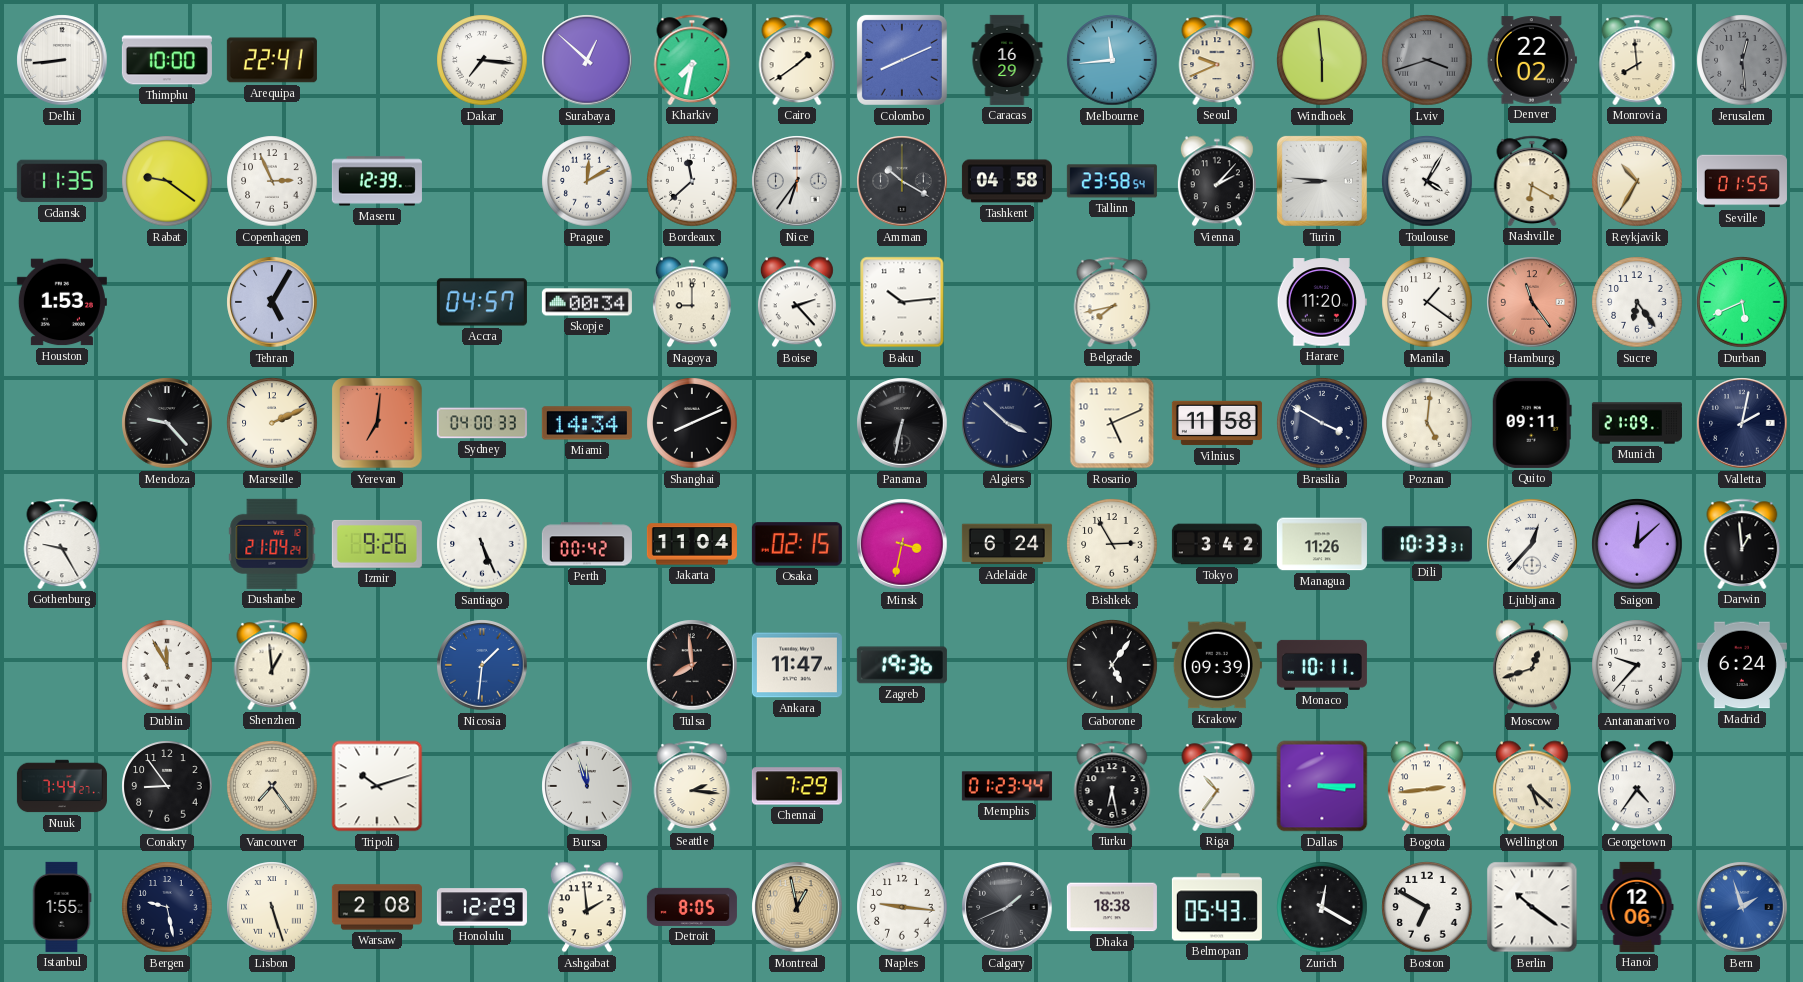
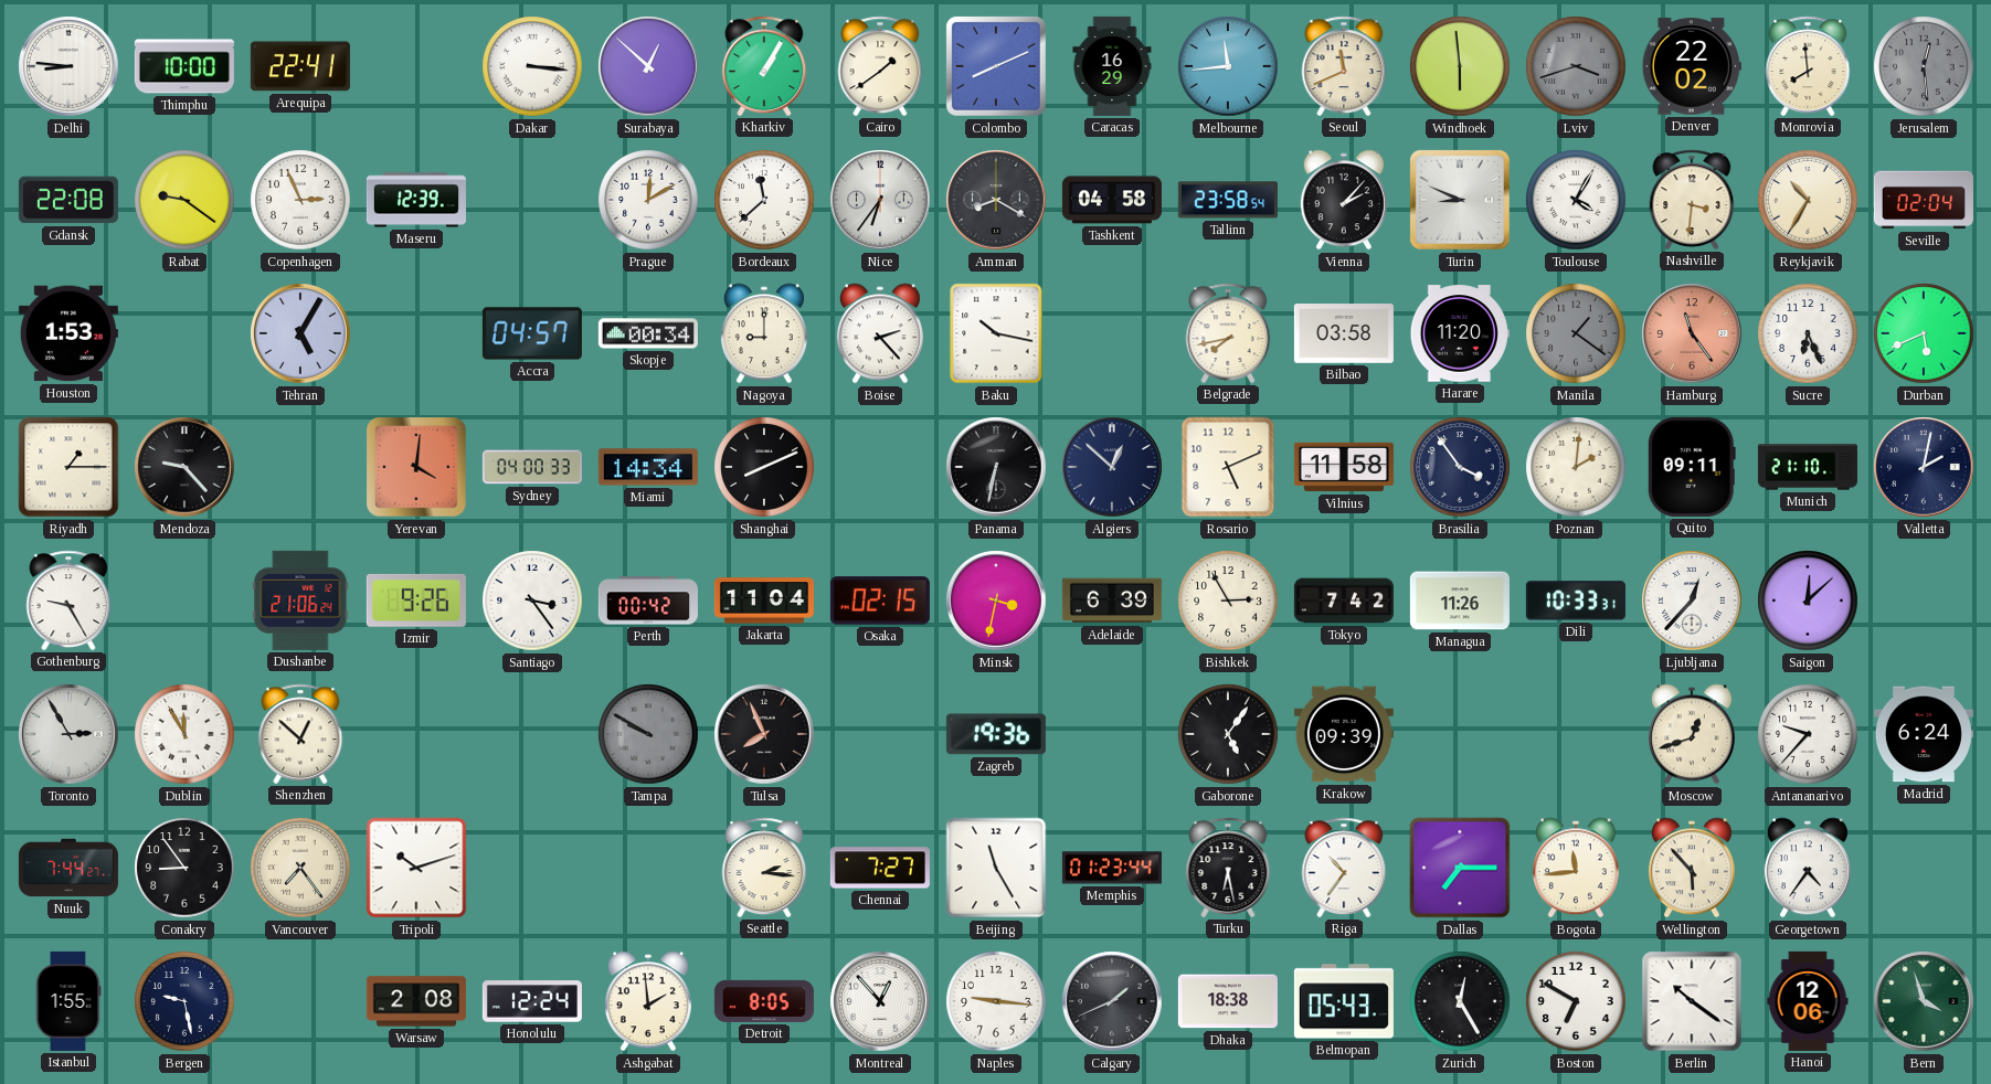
Delhi: 8:44 -> 8:46 (68, 66)
Dakar: 7:16 -> 3:16 (532, 66)
Kharkiv: 7:32 -> 1:05 (764, 66)
Seoul: 9:41 -> 11:41 (1344, 66)
Gdansk: 11:35 -> 22:08 (68, 200)
Amman: 10:20 -> 8:20 (996, 200)
Turin: 8:46 -> 8:49 (1460, 200)
Nashville: 6:20 -> 3:31 (1692, 200)
Seville: 01:55 -> 02:04 (1924, 200)
Baku: 10:14 -> 10:17 (996, 333)
Bilbao: none -> 03:58 (1344, 334)
Manila dial: white -> grey (1576, 333)
Sucre: 6:24 -> 6:26 (1808, 333)
Riyadh: none -> 1:15 (68, 467)
Marseille: 2:11 -> none (272, 423)
Yerevan: 7:01 -> 4:01 (416, 467)
Algiers: 3:52 -> 12:52 (1112, 467)
Brasilia: 3:50 -> 3:54 (1460, 467)
Poznan: 5:01 -> 2:01 (1576, 467)
Munich: 21:09 -> 21:10 (1808, 467)
Dushanbe: 21:04 -> 21:06 (300, 601)
Santiago: 5:26 -> 3:24 (532, 601)
Adelaide: 6:24 -> 6:39 (1112, 601)
Tokyo: 3:42 -> 7:42 (1344, 601)
Darwin: 12:59 -> none (1742, 544)
Toronto: none -> 2:55 (68, 734)
Shenzhen: 12:59 -> 12:52 (300, 734)
Nicosia: 1:31 -> none (482, 665)
Tampa: none -> 9:50 (648, 734)
Tulsa: 7:59 -> 7:56 (764, 734)
Ankara: 11:47 -> none (797, 665)
Monaco: 10:11 -> none (1322, 665)
Bursa: 11:57 -> none (587, 786)
Chennai: 7:29 -> 7:27 (880, 868)
Beijing: none -> 11:25 (996, 868)
Dallas: 3:15 -> 7:15 (1460, 868)
Bogota: 2:44 -> 11:44 (1576, 868)
Wellington: 5:22 -> 5:53 (1692, 868)
Lisbon: 5:27 -> none (272, 907)
Honolulu: 12:29 -> 12:24 (532, 1001)
Montreal: 12:58 -> 12:53 (880, 1001)
Montreal dial: champagne -> white (880, 1001)
Zurich: 12:20 -> 12:25 (1460, 1001)
Bern: 1:57 -> 3:57 (1924, 1001)
Bern dial: blue -> green (1924, 1001)
